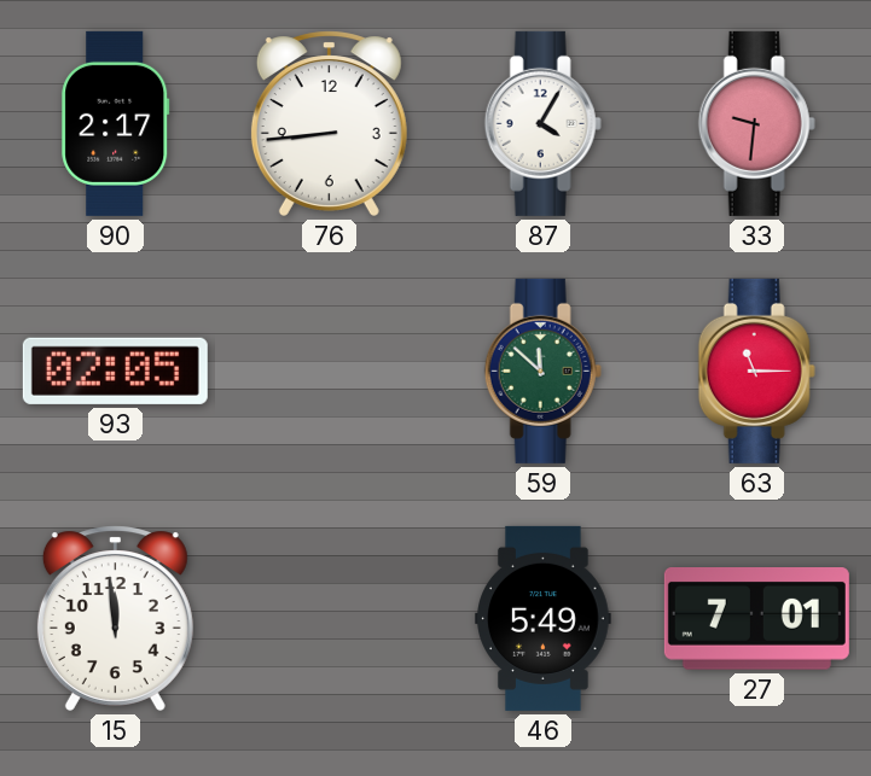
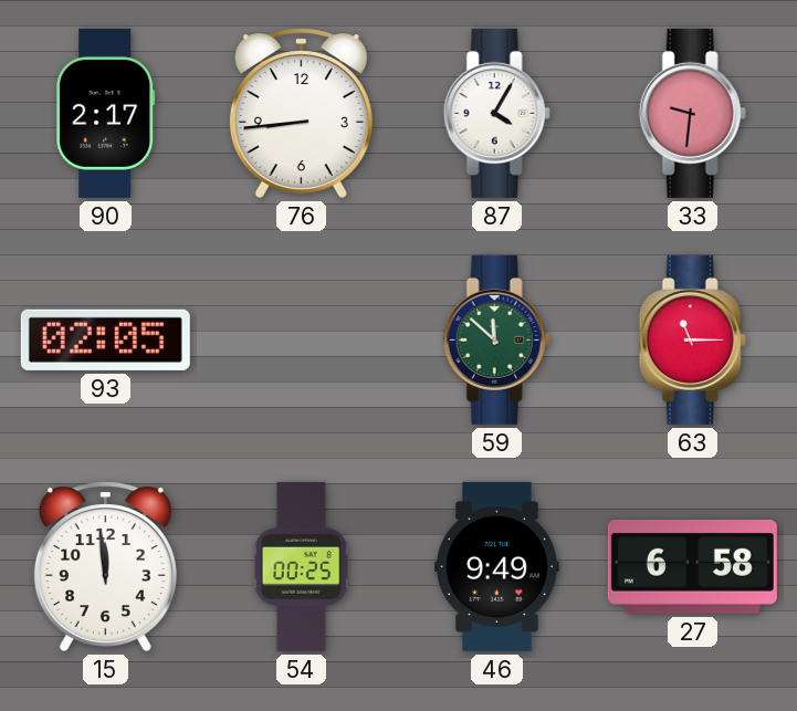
54: none -> 00:25 (301, 566)
46: 5:49 -> 9:49 (497, 566)
27: 7:01 -> 6:58 (692, 567)
